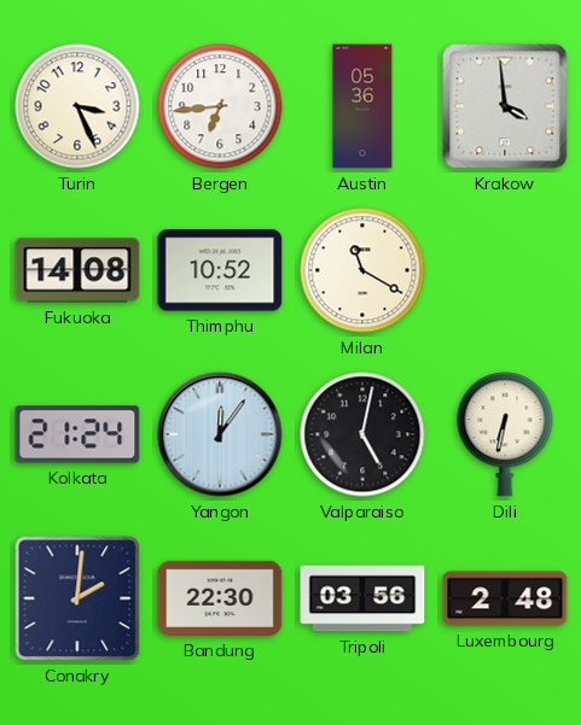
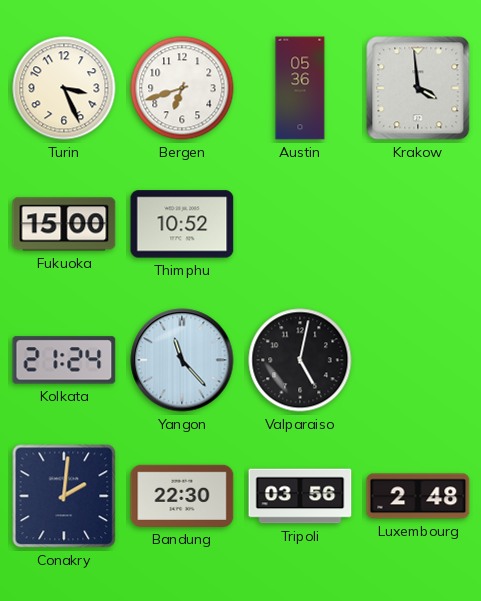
Bergen: 6:44 -> 6:42 (182, 88)
Fukuoka: 14:08 -> 15:00 (64, 224)
Milan: 11:20 -> none (362, 270)
Yangon: 12:06 -> 11:23 (182, 360)
Dili: 6:32 -> none (505, 434)
